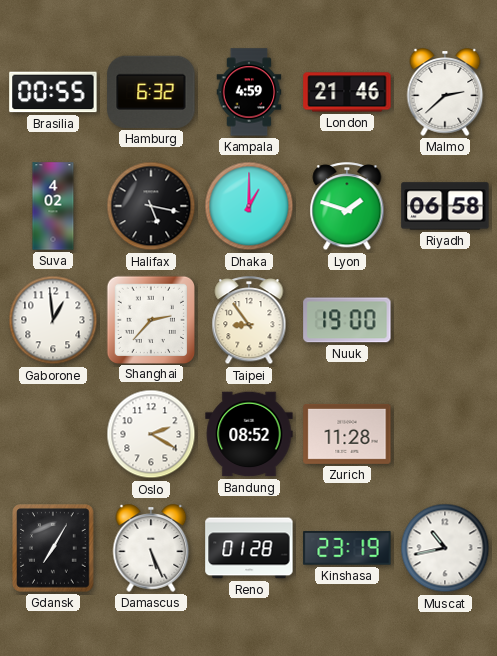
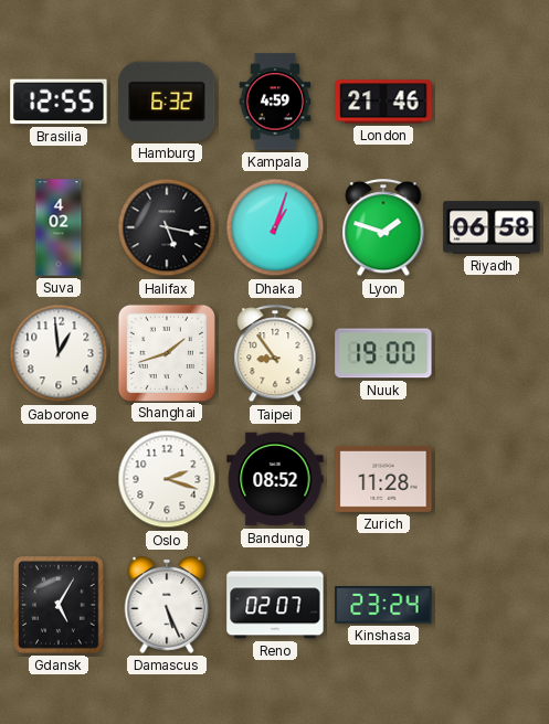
Brasilia: 00:55 -> 12:55 (59, 102)
Malmo: 2:38 -> none (445, 92)
Dhaka: 1:00 -> 1:03 (275, 227)
Shanghai: 2:37 -> 1:42 (166, 352)
Oslo: 2:20 -> 2:18 (167, 479)
Gdansk: 7:05 -> 5:05 (60, 605)
Reno: 01:28 -> 02:07 (275, 605)
Kinshasa: 23:19 -> 23:24 (383, 605)
Muscat: 10:43 -> none (445, 548)
